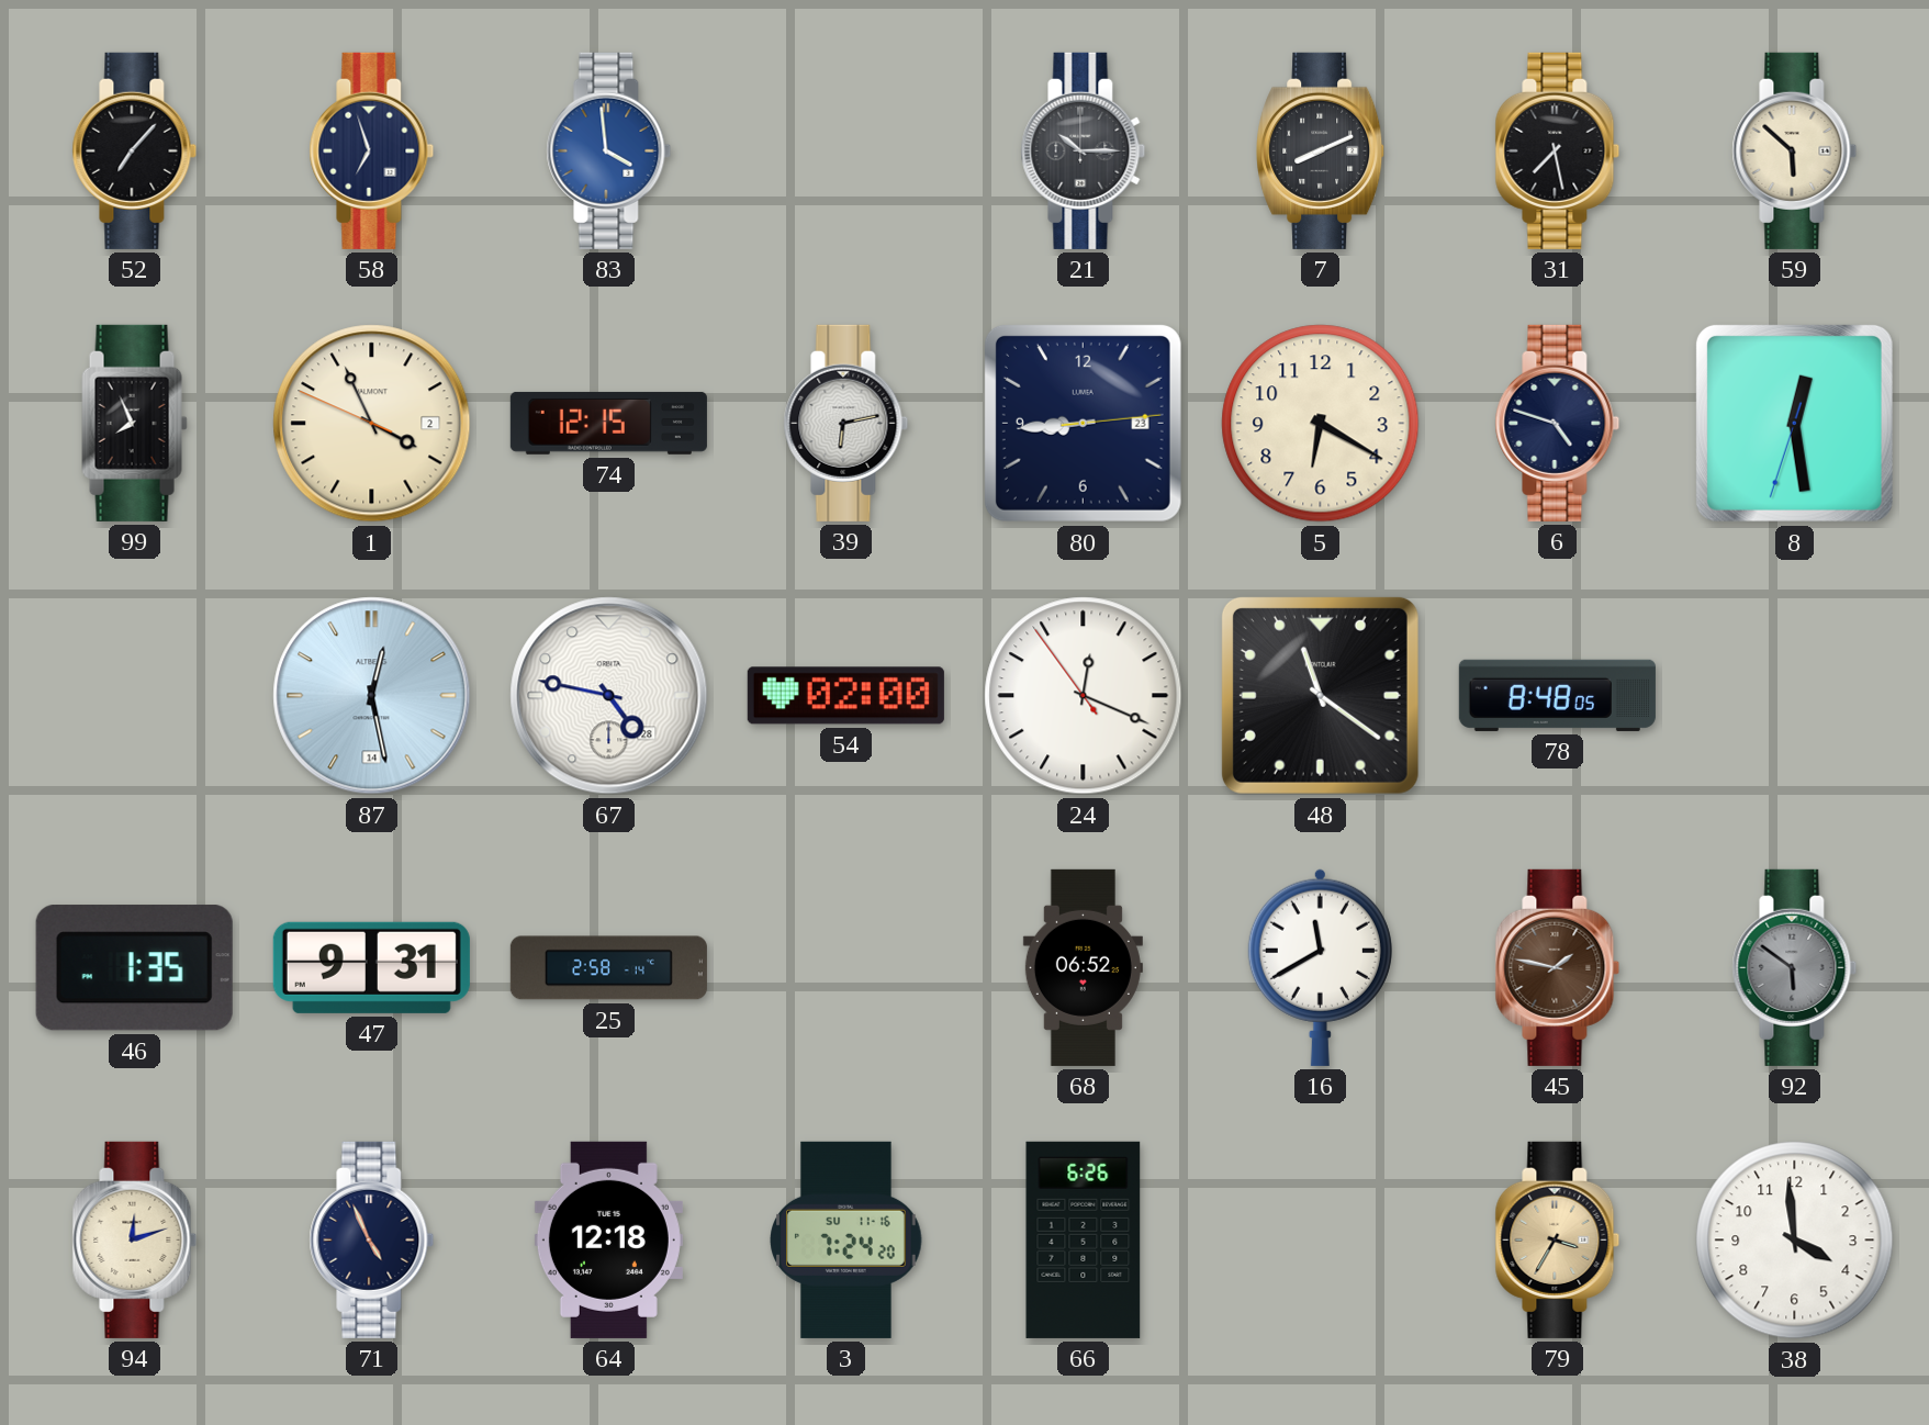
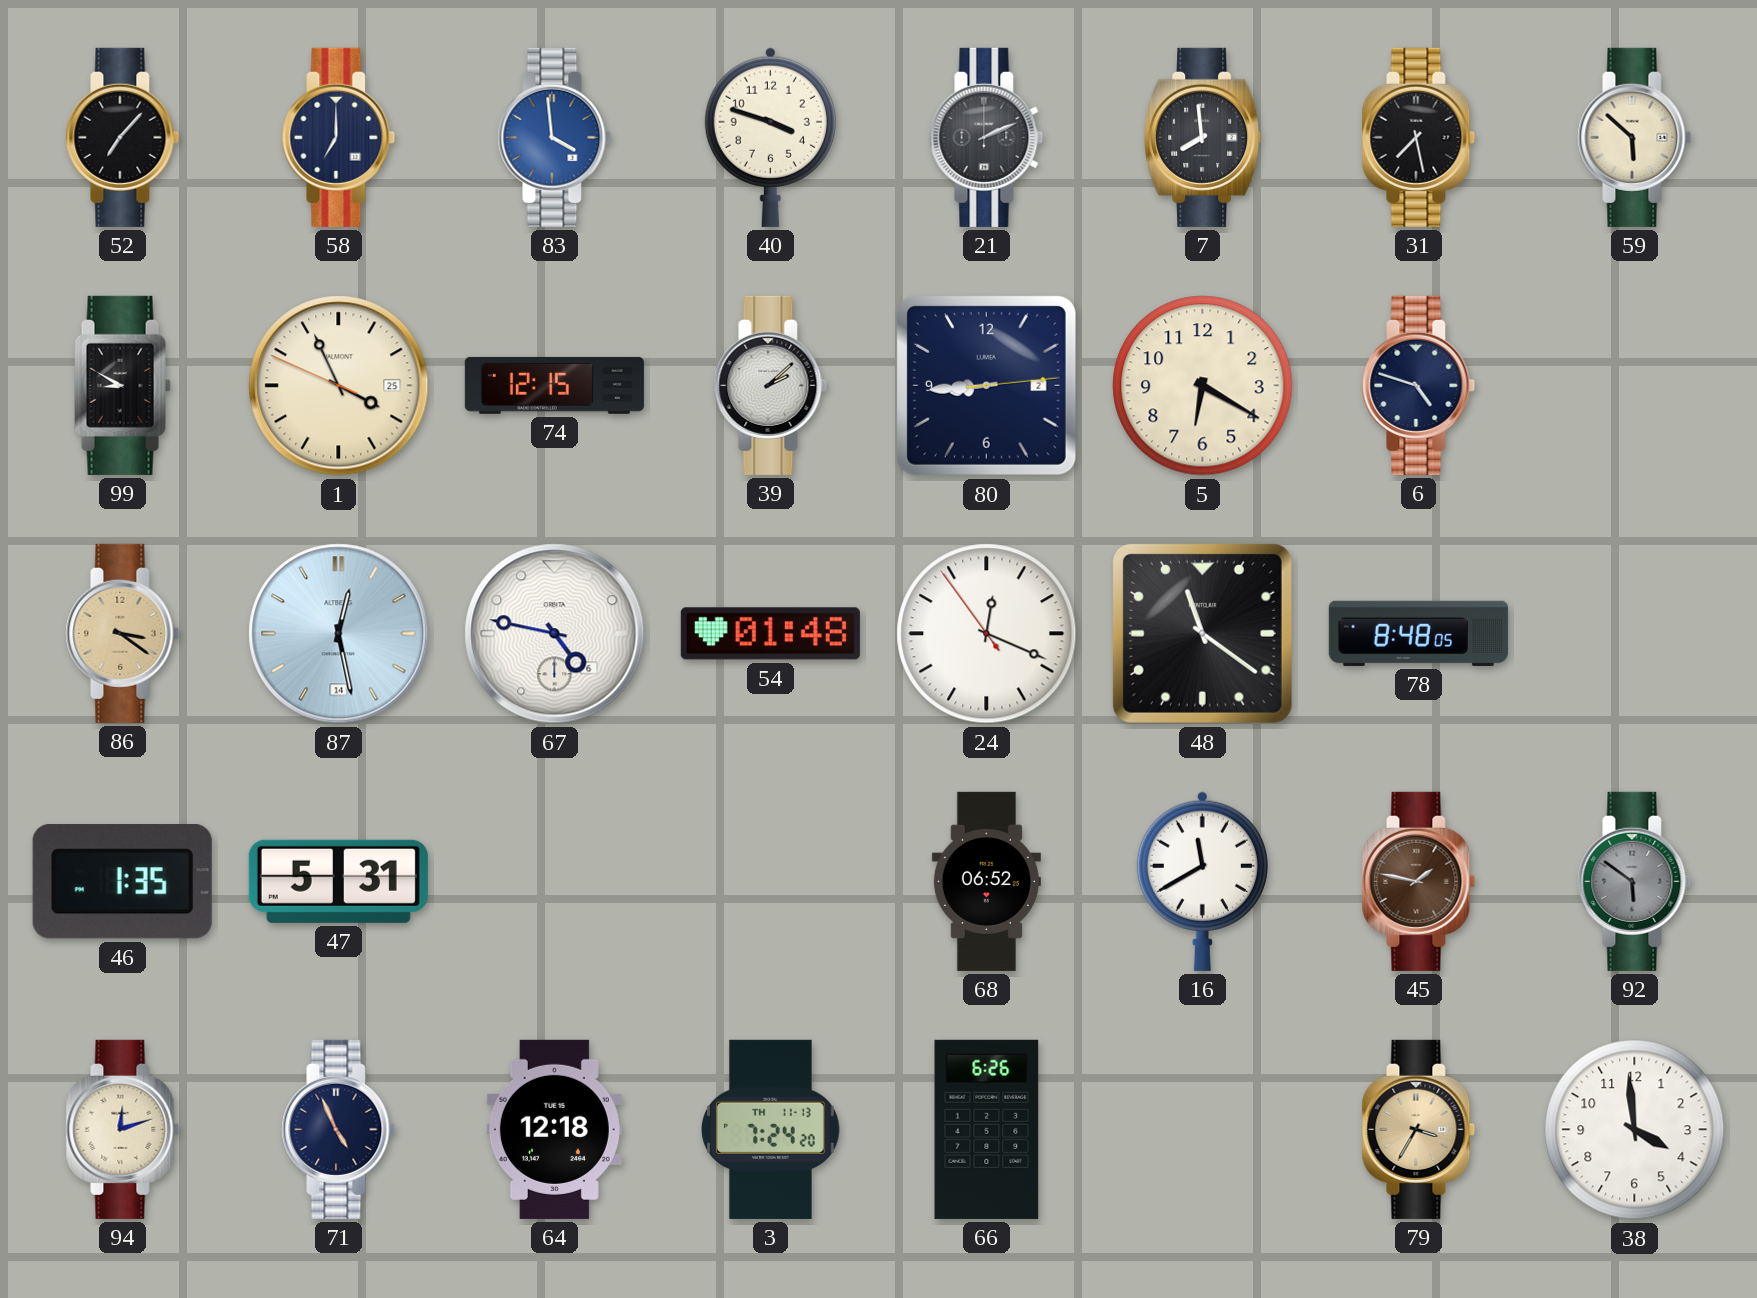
58: 6:57 -> 7:00 (339, 137)
40: none -> 3:48 (770, 137)
21: 10:15 -> 2:11 (987, 137)
7: 8:11 -> 7:59 (1203, 137)
99: 7:56 -> 8:50 (123, 385)
1 date: 2 -> 25 (339, 386)
39: 6:13 -> 2:08 (771, 385)
80 date: 23 -> 2 (986, 385)
8: 12:28 -> none (1794, 423)
86: none -> 3:21 (123, 633)
67 date: 28 -> 6 (555, 634)
54: 02:00 -> 01:48 (770, 634)
47: 9:31 -> 5:31 (338, 881)
25: 2:58 -> none (608, 968)
3 date: SU 11-16 -> TH 11-13 (771, 1129)
